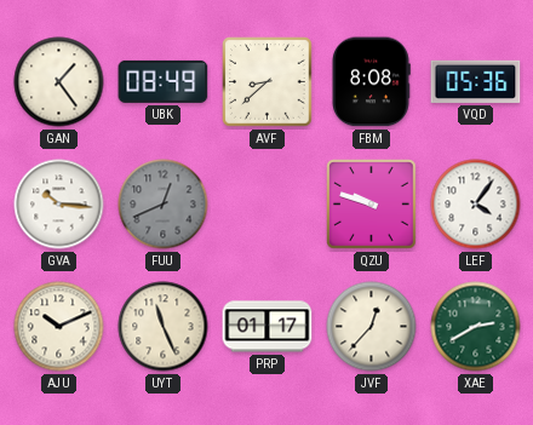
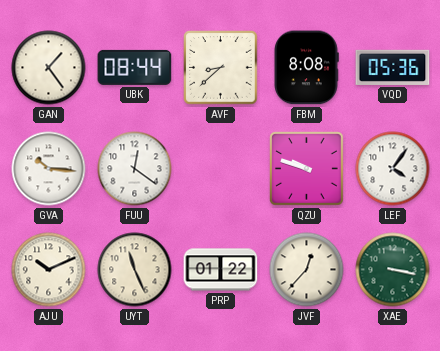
UBK: 08:49 -> 08:44 (135, 67)
FUU: 12:41 -> 12:21 (135, 169)
FUU dial: grey -> white (135, 169)
PRP: 01:17 -> 01:22 (221, 270)
XAE: 2:40 -> 3:17 (393, 270)
